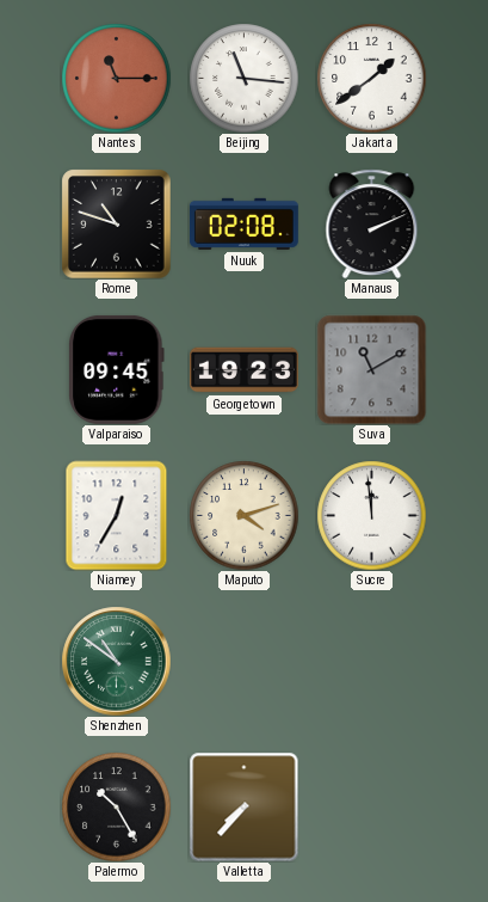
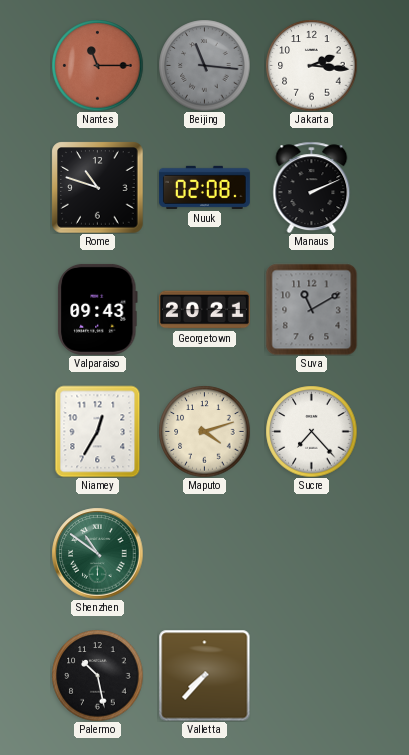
Beijing dial: white -> grey (204, 65)
Jakarta: 1:39 -> 2:16 (311, 65)
Valparaiso: 09:45 -> 09:43 (98, 309)
Georgetown: 19:23 -> 20:21 (204, 310)
Sucre: 11:59 -> 7:23 (311, 431)
Palermo: 10:25 -> 10:28 (97, 675)
